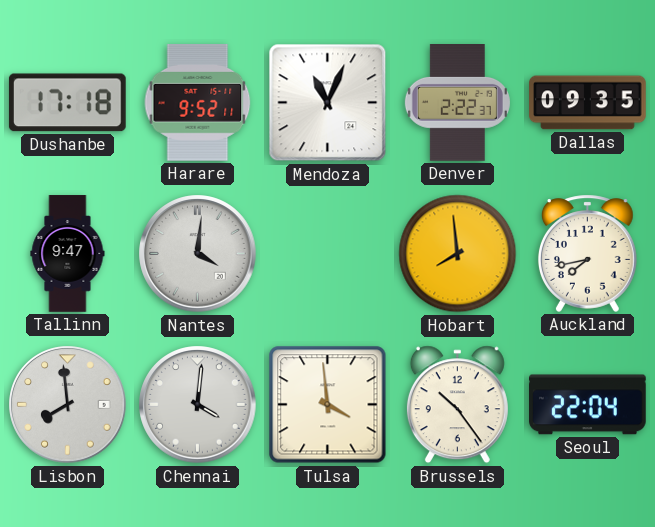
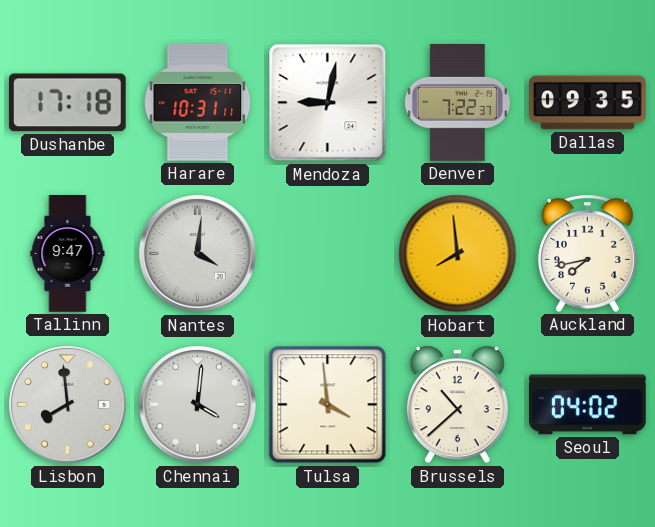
Harare: 9:52 -> 10:31 (198, 102)
Mendoza: 11:04 -> 9:02 (328, 103)
Denver: 2:22 -> 7:22 (457, 103)
Brussels: 10:24 -> 10:38 (457, 405)
Seoul: 22:04 -> 04:02 (588, 405)
